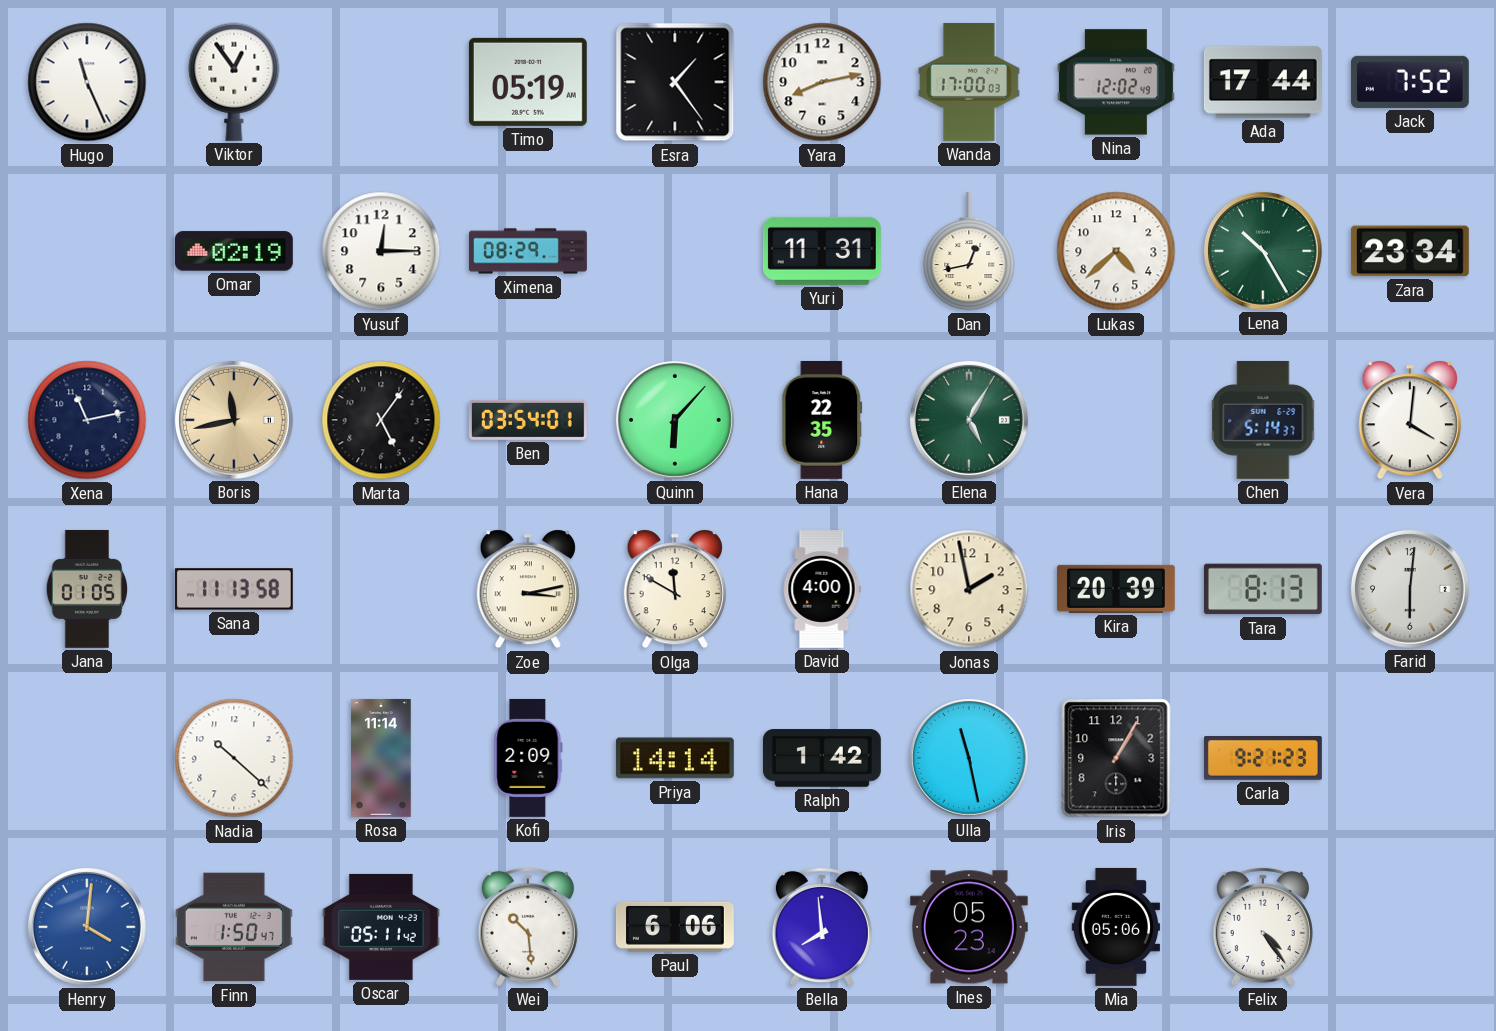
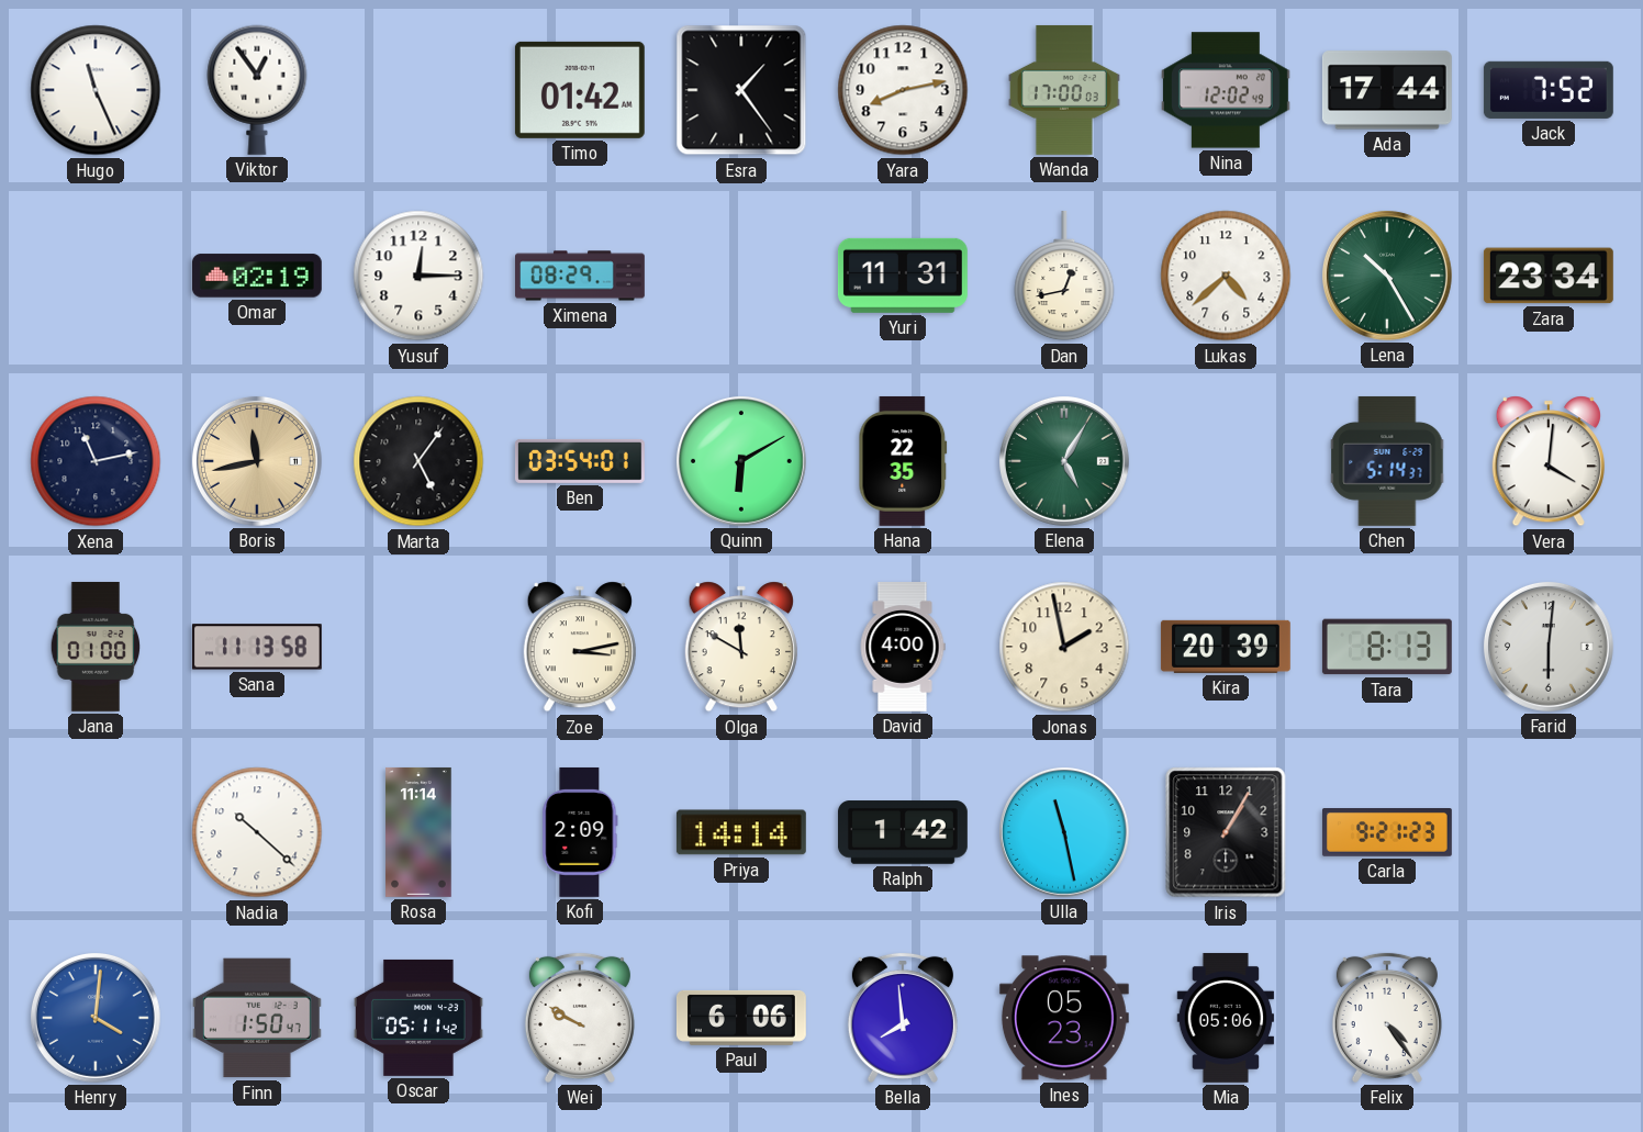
Timo: 05:19 -> 01:42 (580, 90)
Quinn: 6:07 -> 6:10 (741, 461)
Jana: 01:05 -> 01:00 (94, 647)
Wei: 10:29 -> 9:50 (580, 1018)
